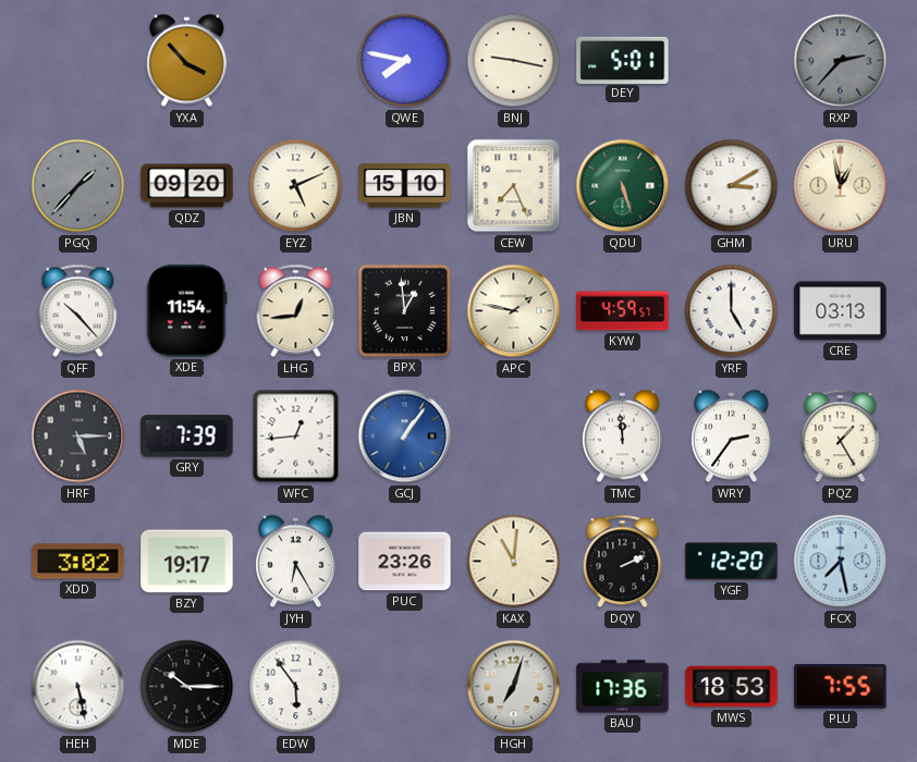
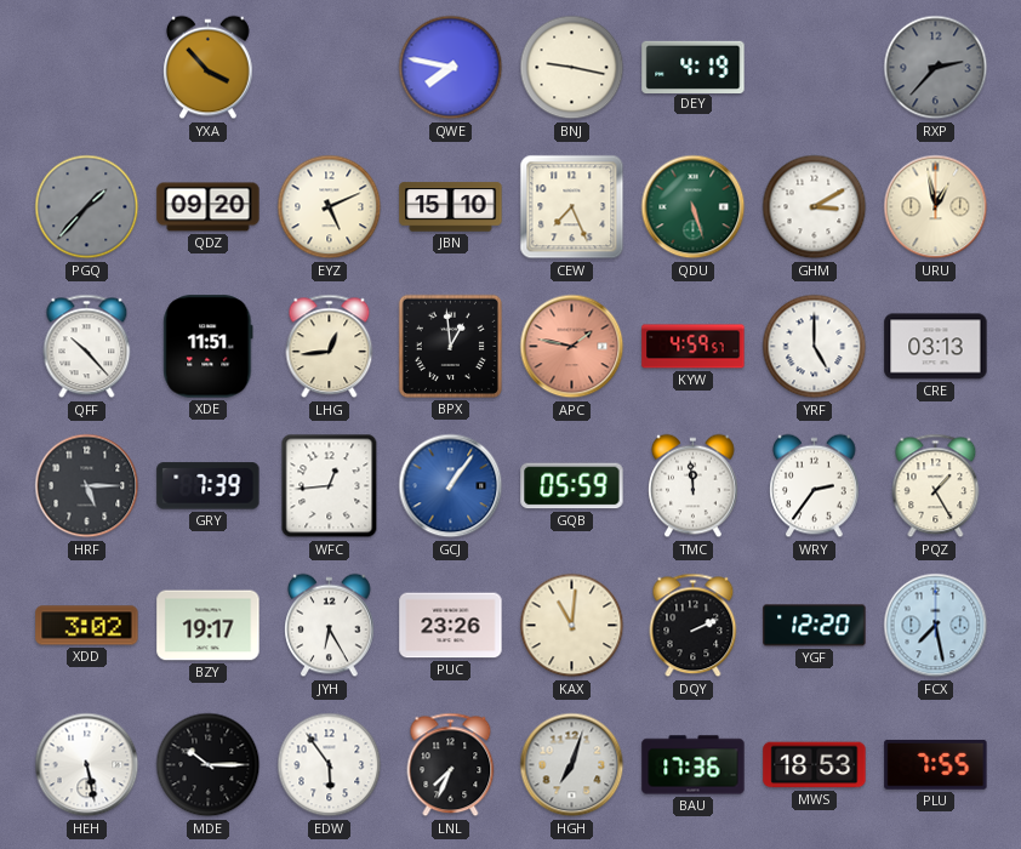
DEY: 5:01 -> 4:19 (694, 67)
XDE: 11:54 -> 11:51 (209, 347)
APC dial: cream -> salmon (572, 347)
GQB: none -> 05:59 (572, 486)
LNL: none -> 7:34 (451, 765)
